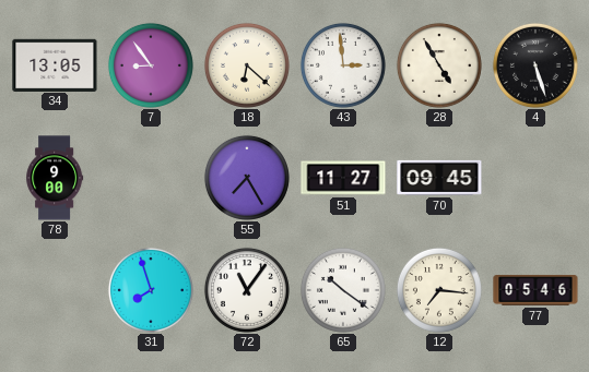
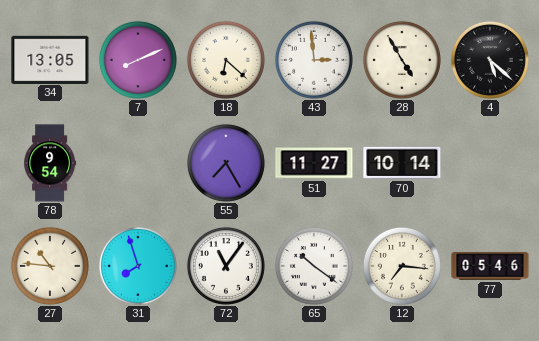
7: 8:54 -> 8:11 (138, 60)
4: 5:27 -> 5:22 (490, 60)
78: 9:00 -> 9:54 (50, 163)
70: 09:45 -> 10:14 (402, 163)
27: none -> 10:46 (50, 266)
